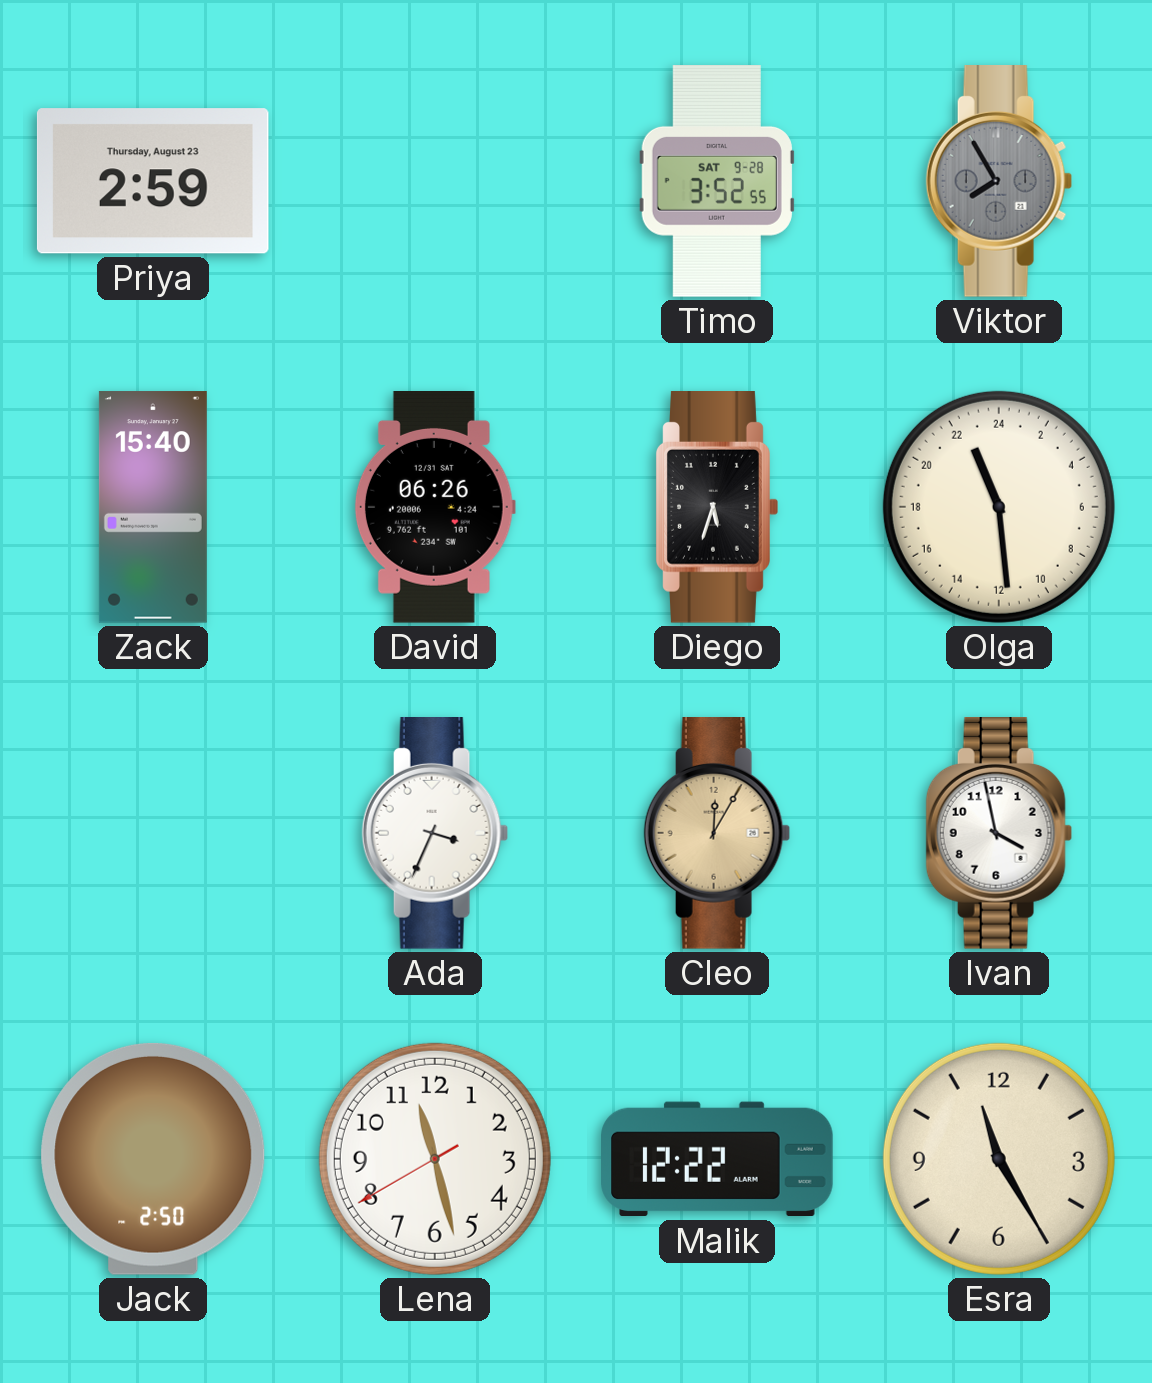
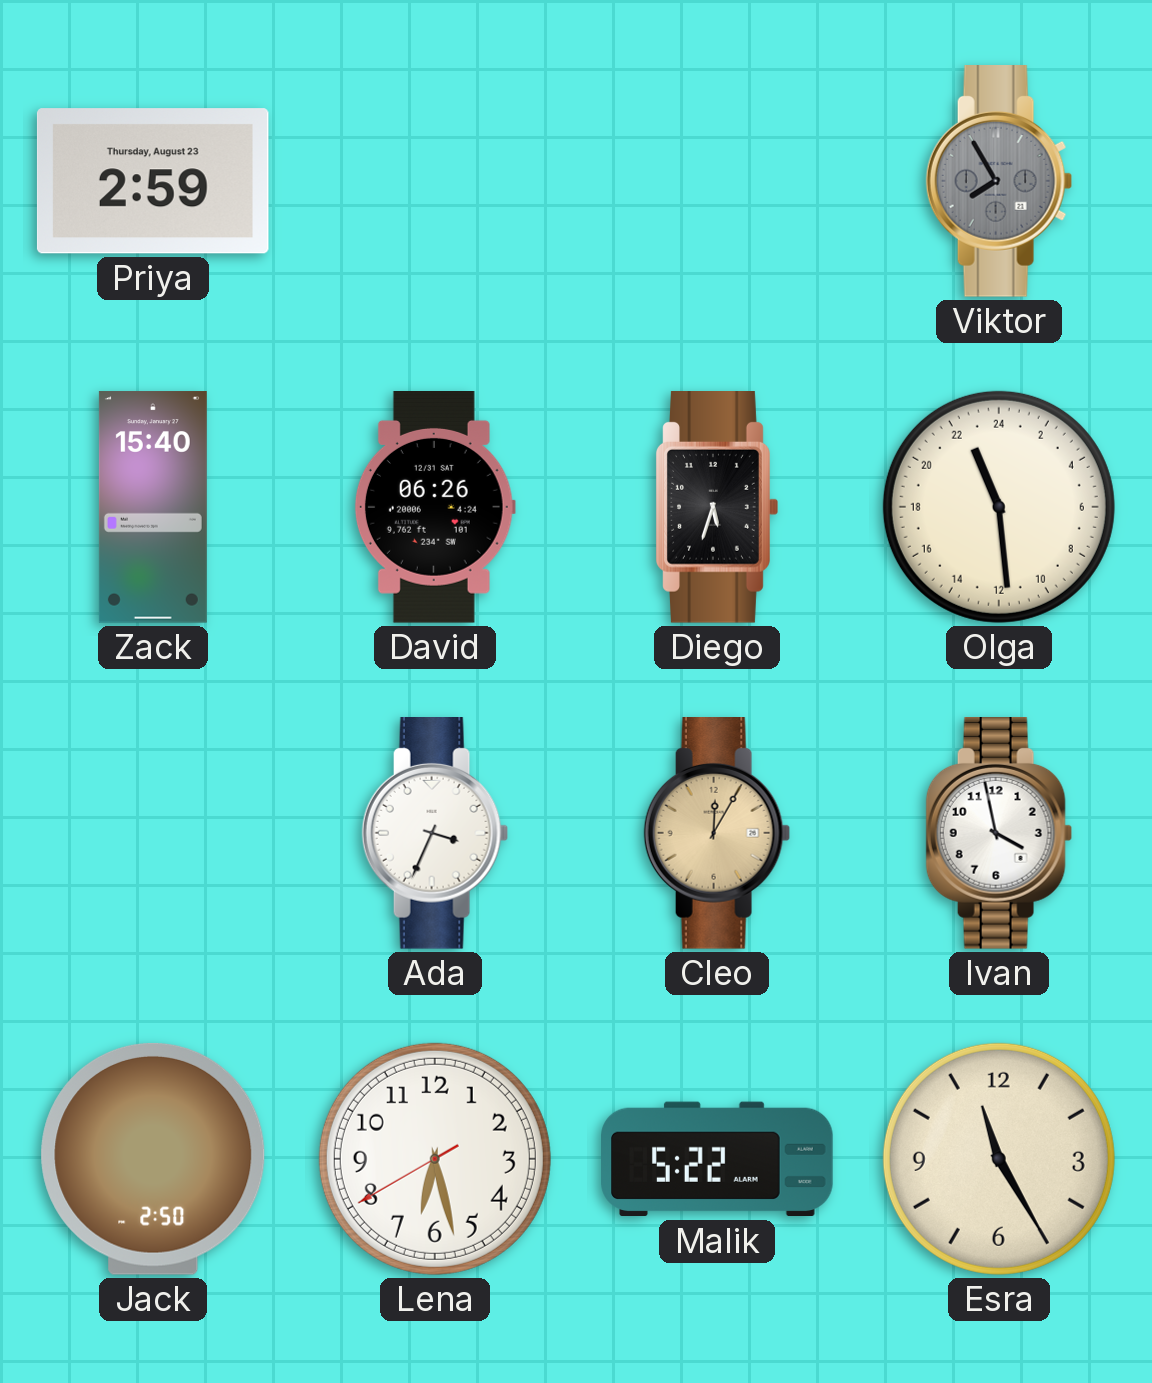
Timo: 3:52 -> none (717, 182)
Lena: 11:27 -> 6:27 (435, 1159)
Malik: 12:22 -> 5:22 (717, 1159)
